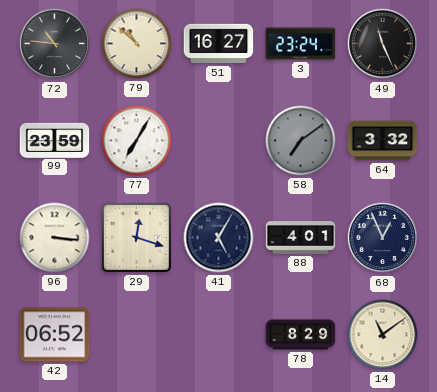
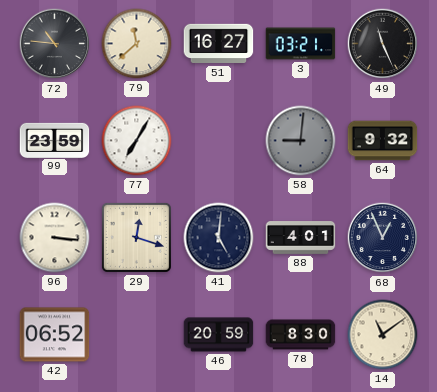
79: 10:52 -> 11:38 (137, 44)
3: 23:24 -> 03:21 (301, 44)
58: 7:09 -> 9:01 (301, 141)
64: 3:32 -> 9:32 (383, 141)
41: 5:05 -> 5:01 (219, 238)
46: none -> 20:59 (219, 335)
78: 8:29 -> 8:30 (301, 335)
